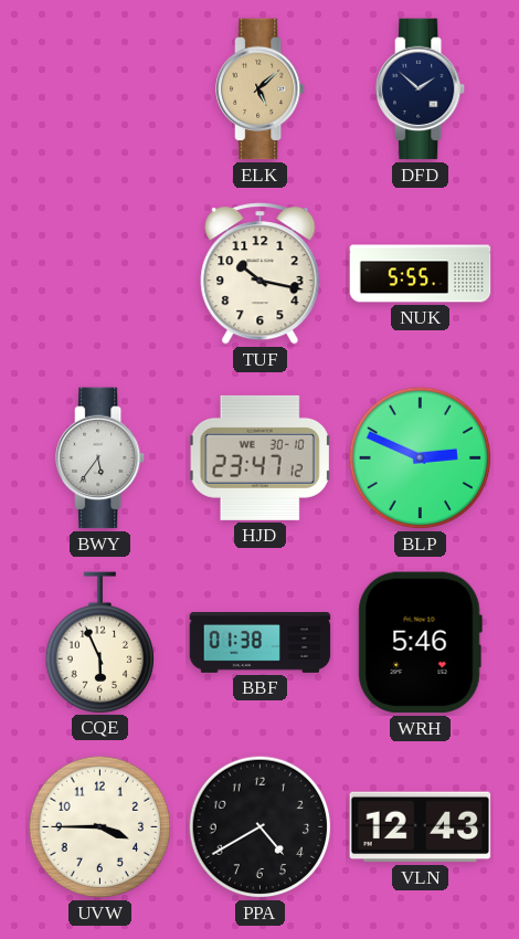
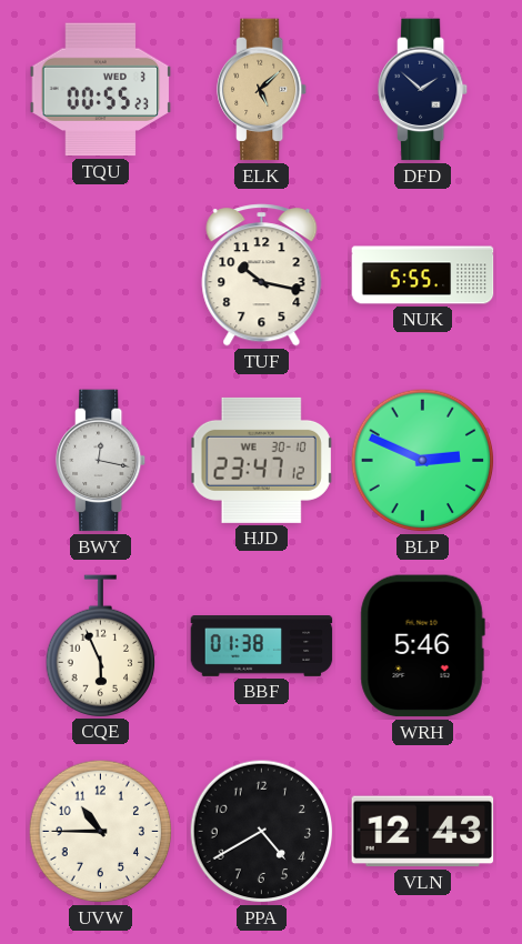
TQU: none -> 00:55 (101, 90)
BWY: 5:36 -> 12:17 (102, 461)
UVW: 3:45 -> 10:45 (101, 832)
